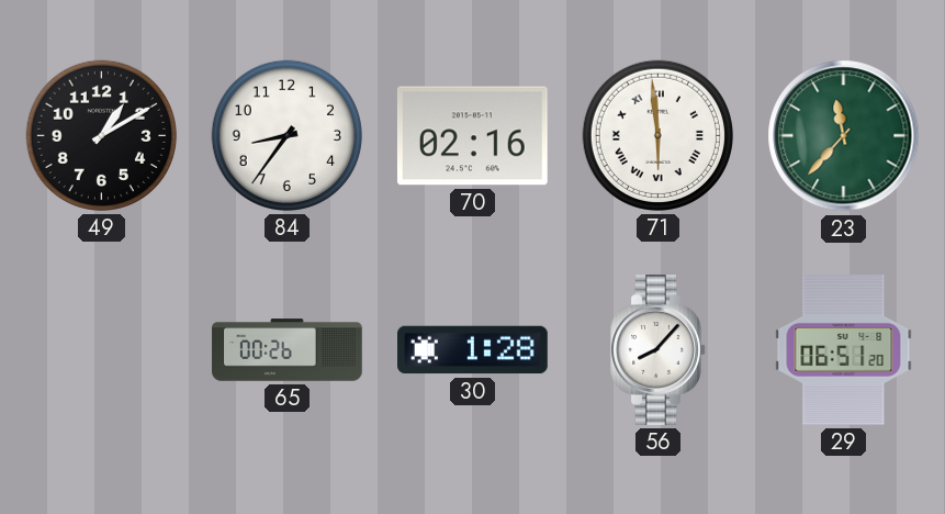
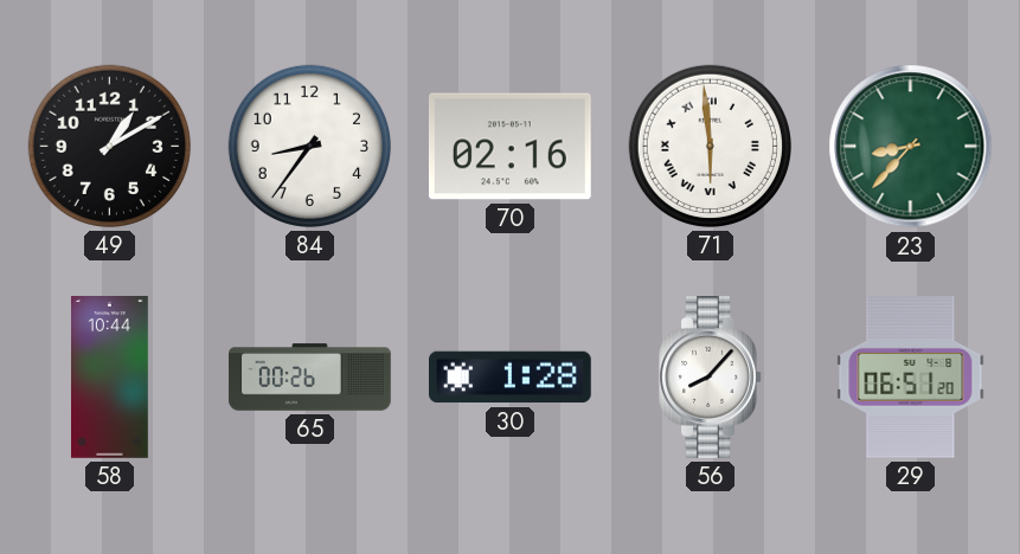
23: 11:37 -> 8:37 (911, 147)
58: none -> 10:44 (110, 378)
